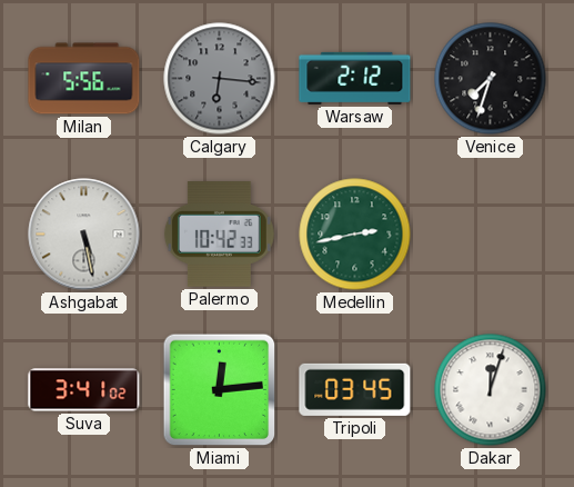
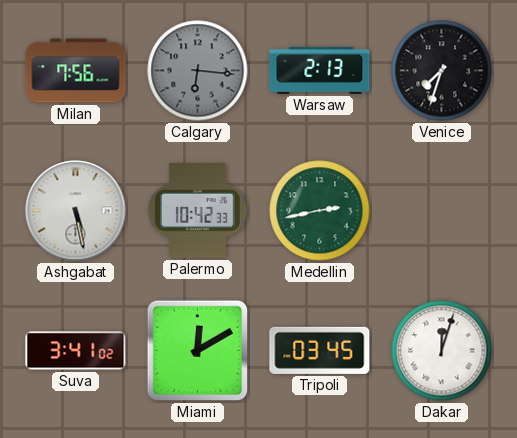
Milan: 5:56 -> 7:56 (76, 71)
Warsaw: 2:12 -> 2:13 (320, 70)
Miami: 12:14 -> 12:10 (198, 351)
